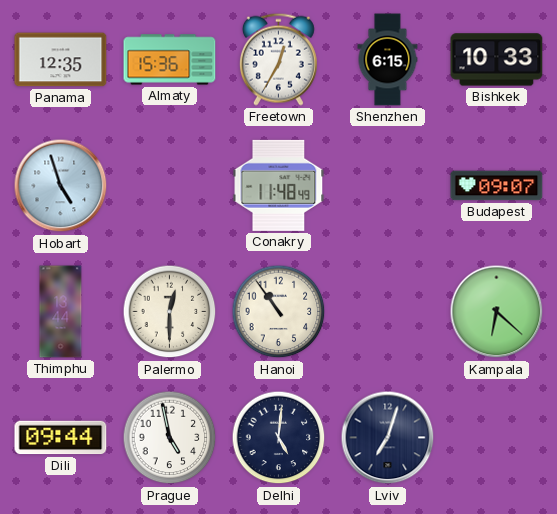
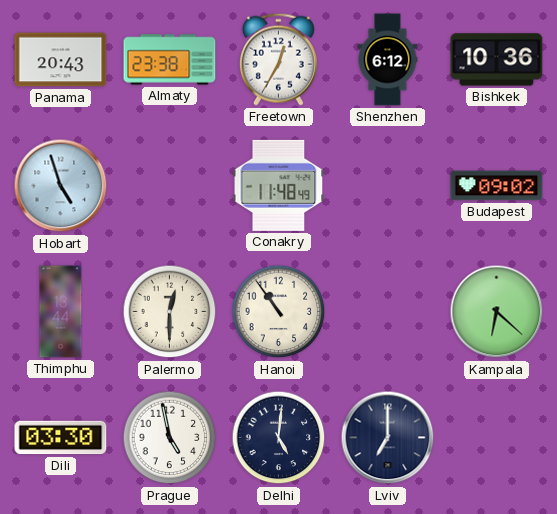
Panama: 12:35 -> 20:43 (61, 60)
Almaty: 15:36 -> 23:38 (170, 60)
Shenzhen: 6:15 -> 6:12 (388, 60)
Bishkek: 10:33 -> 10:36 (497, 60)
Budapest: 09:07 -> 09:02 (497, 186)
Dili: 09:44 -> 03:30 (61, 438)
Lviv: 7:03 -> 7:00 (388, 438)
